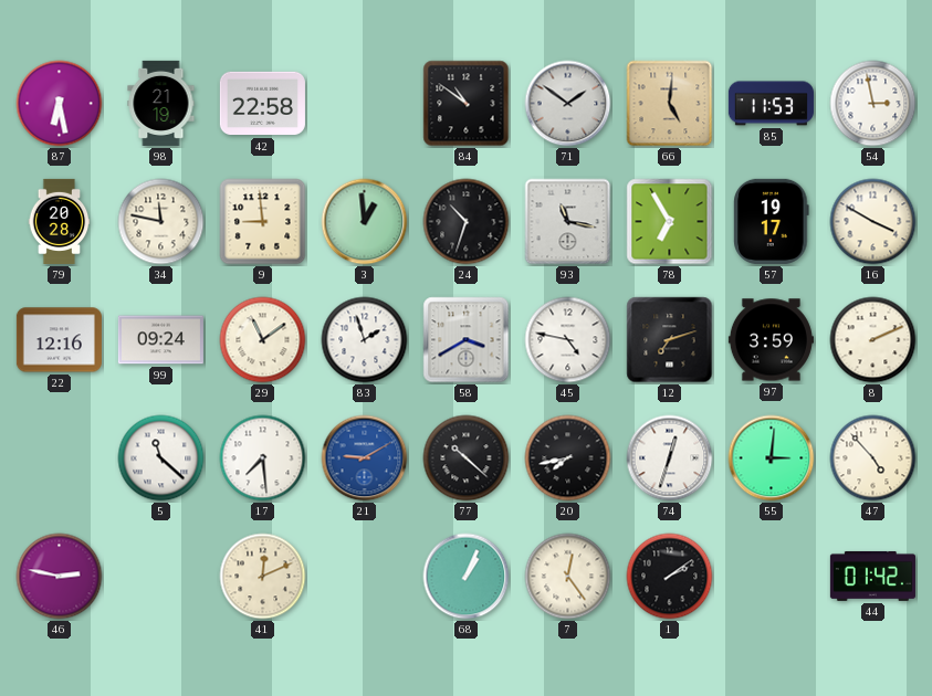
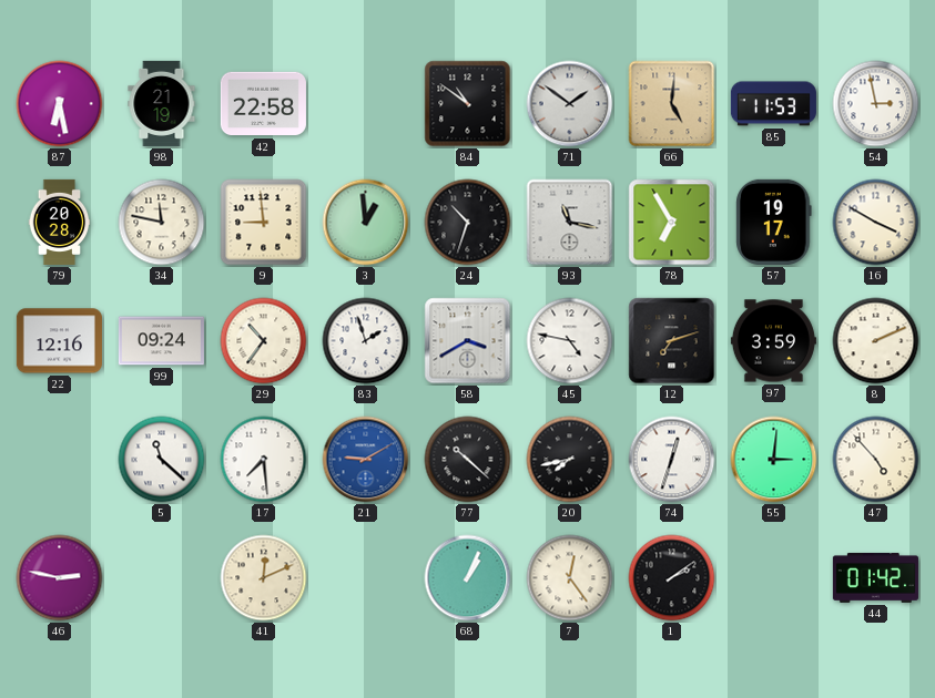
29: 11:09 -> 10:36 (264, 341)
